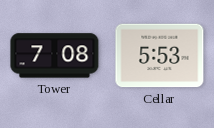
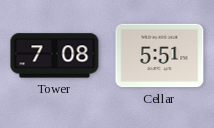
Cellar: 5:53 -> 5:51 (160, 56)
